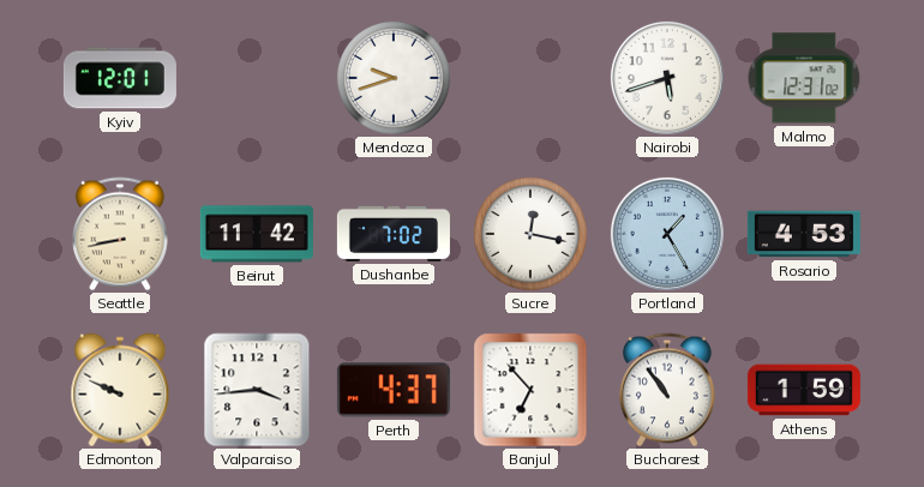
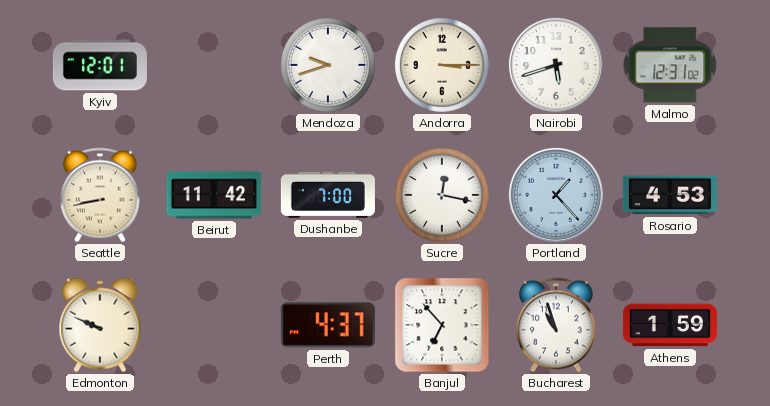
Andorra: none -> 3:15 (442, 65)
Dushanbe: 7:02 -> 7:00 (328, 195)
Portland: 1:25 -> 1:23 (556, 195)
Valparaiso: 3:44 -> none (257, 390)
Bucharest: 10:54 -> 10:57 (556, 325)
